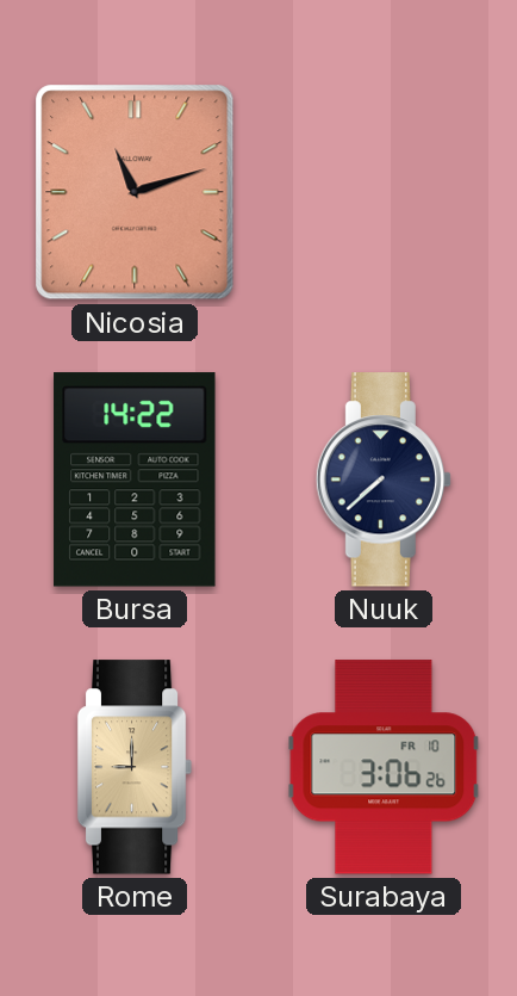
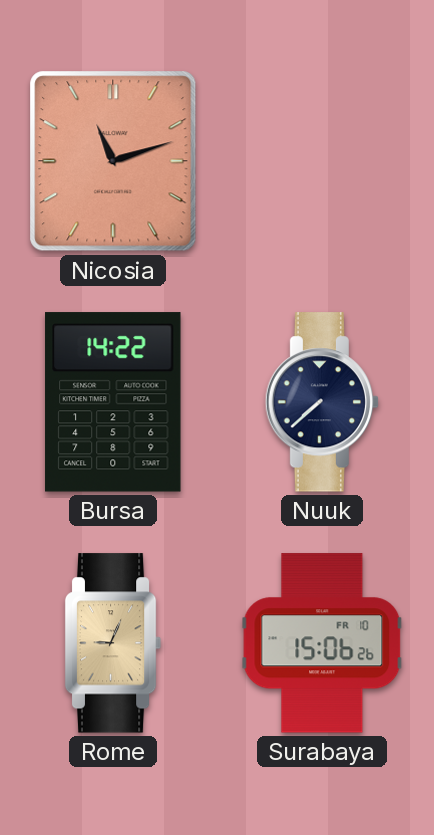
Rome: 9:00 -> 9:04 (113, 643)
Surabaya: 3:06 -> 15:06 (322, 643)
